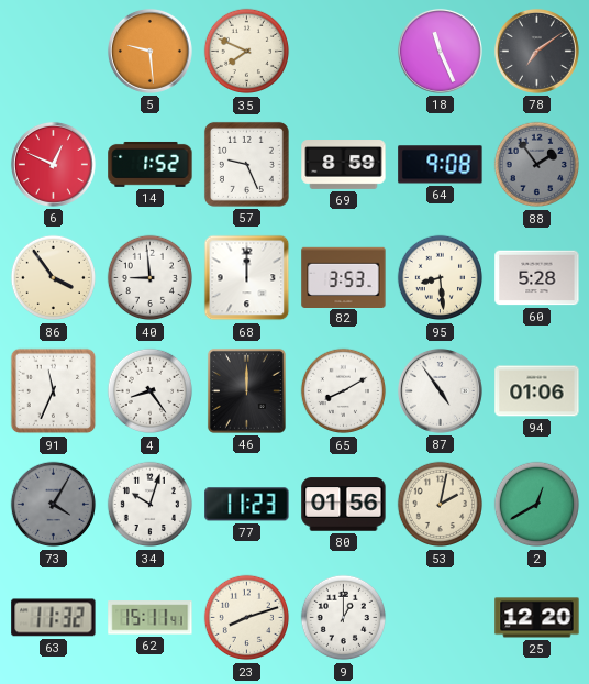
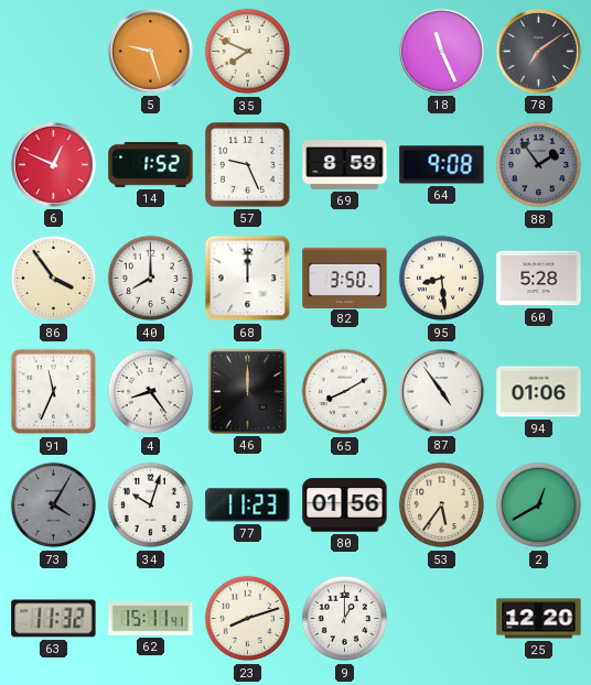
5: 9:29 -> 9:27 (150, 51)
40: 8:59 -> 8:00 (151, 279)
82: 3:53 -> 3:50 (345, 278)
53: 2:02 -> 5:36 (442, 505)
